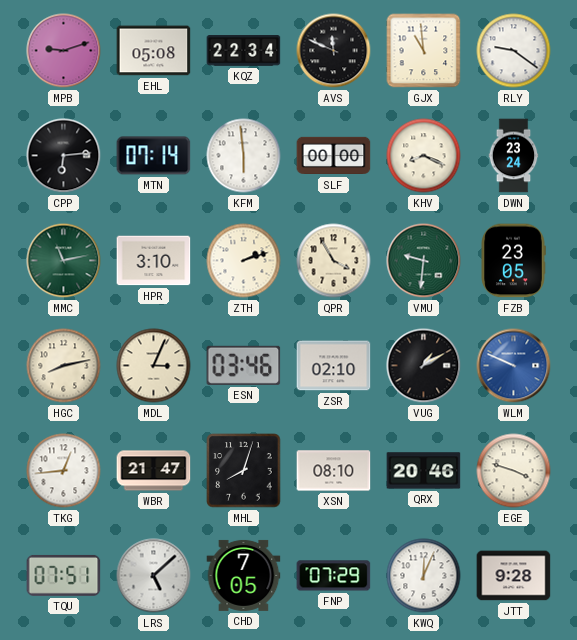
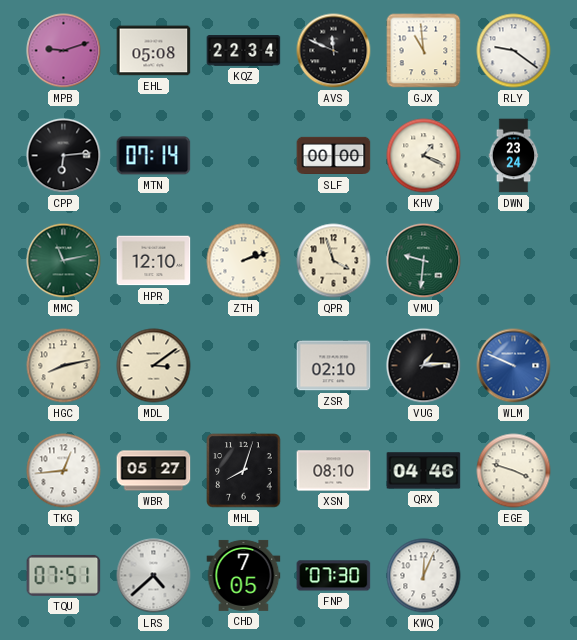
KFM: 5:59 -> none (244, 156)
KHV: 8:19 -> 1:19 (424, 156)
HPR: 3:10 -> 12:10 (154, 261)
QPR: 3:55 -> 3:57 (334, 261)
FZB: 23:05 -> none (513, 261)
MDL: 3:04 -> 3:09 (154, 366)
ESN: 03:46 -> none (244, 365)
VUG: 1:10 -> 1:14 (424, 366)
WBR: 21:47 -> 05:27 (154, 471)
QRX: 20:46 -> 04:46 (424, 471)
LRS: 5:08 -> 4:38 (154, 576)
FNP: 07:29 -> 07:30 (334, 576)
JTT: 9:28 -> none (514, 576)
